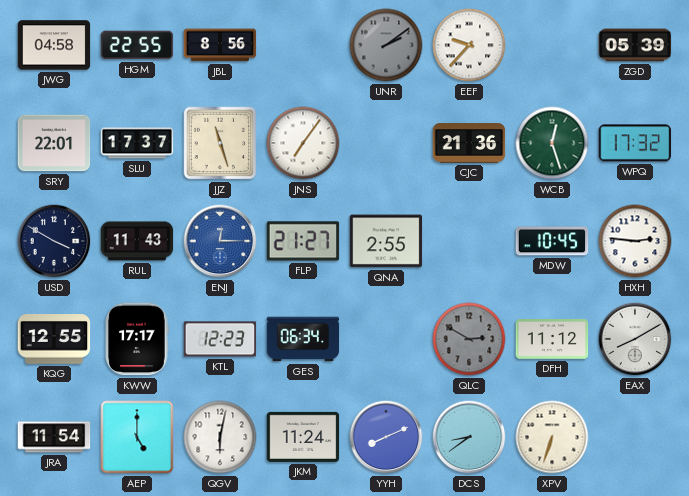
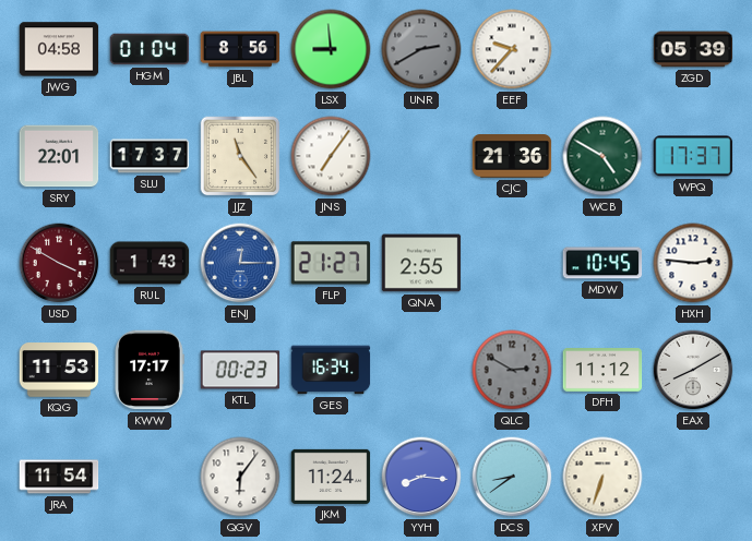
HGM: 22:55 -> 01:04 (150, 49)
LSX: none -> 8:59 (331, 49)
UNR: 2:09 -> 2:40 (421, 49)
JJZ: 11:27 -> 11:24 (240, 156)
WCB: 12:27 -> 4:50 (602, 156)
WPQ: 17:32 -> 17:37 (693, 156)
USD dial: navy -> burgundy (59, 263)
RUL: 11:43 -> 1:43 (150, 263)
KQG: 12:55 -> 11:53 (59, 370)
KTL: 12:23 -> 00:23 (240, 370)
GES: 06:34 -> 16:34 (331, 370)
AEP: 5:00 -> none (137, 437)
QGV: 6:02 -> 6:06 (240, 477)
YYH: 8:11 -> 8:16 (421, 477)
